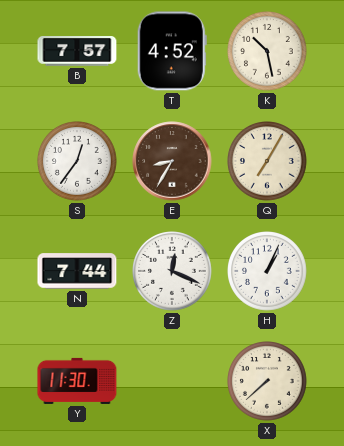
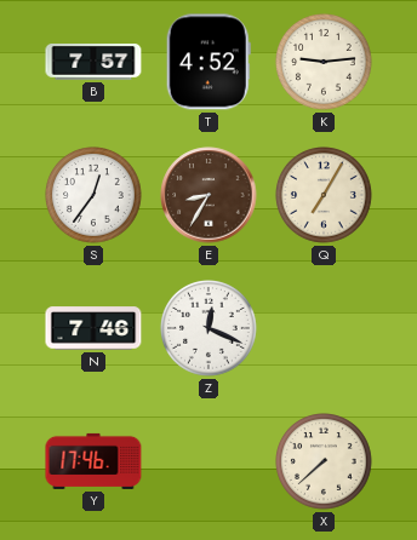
K: 10:28 -> 9:14 (325, 63)
N: 7:44 -> 7:46 (93, 328)
H: 1:04 -> none (268, 272)
Y: 11:30 -> 17:46 (93, 461)
